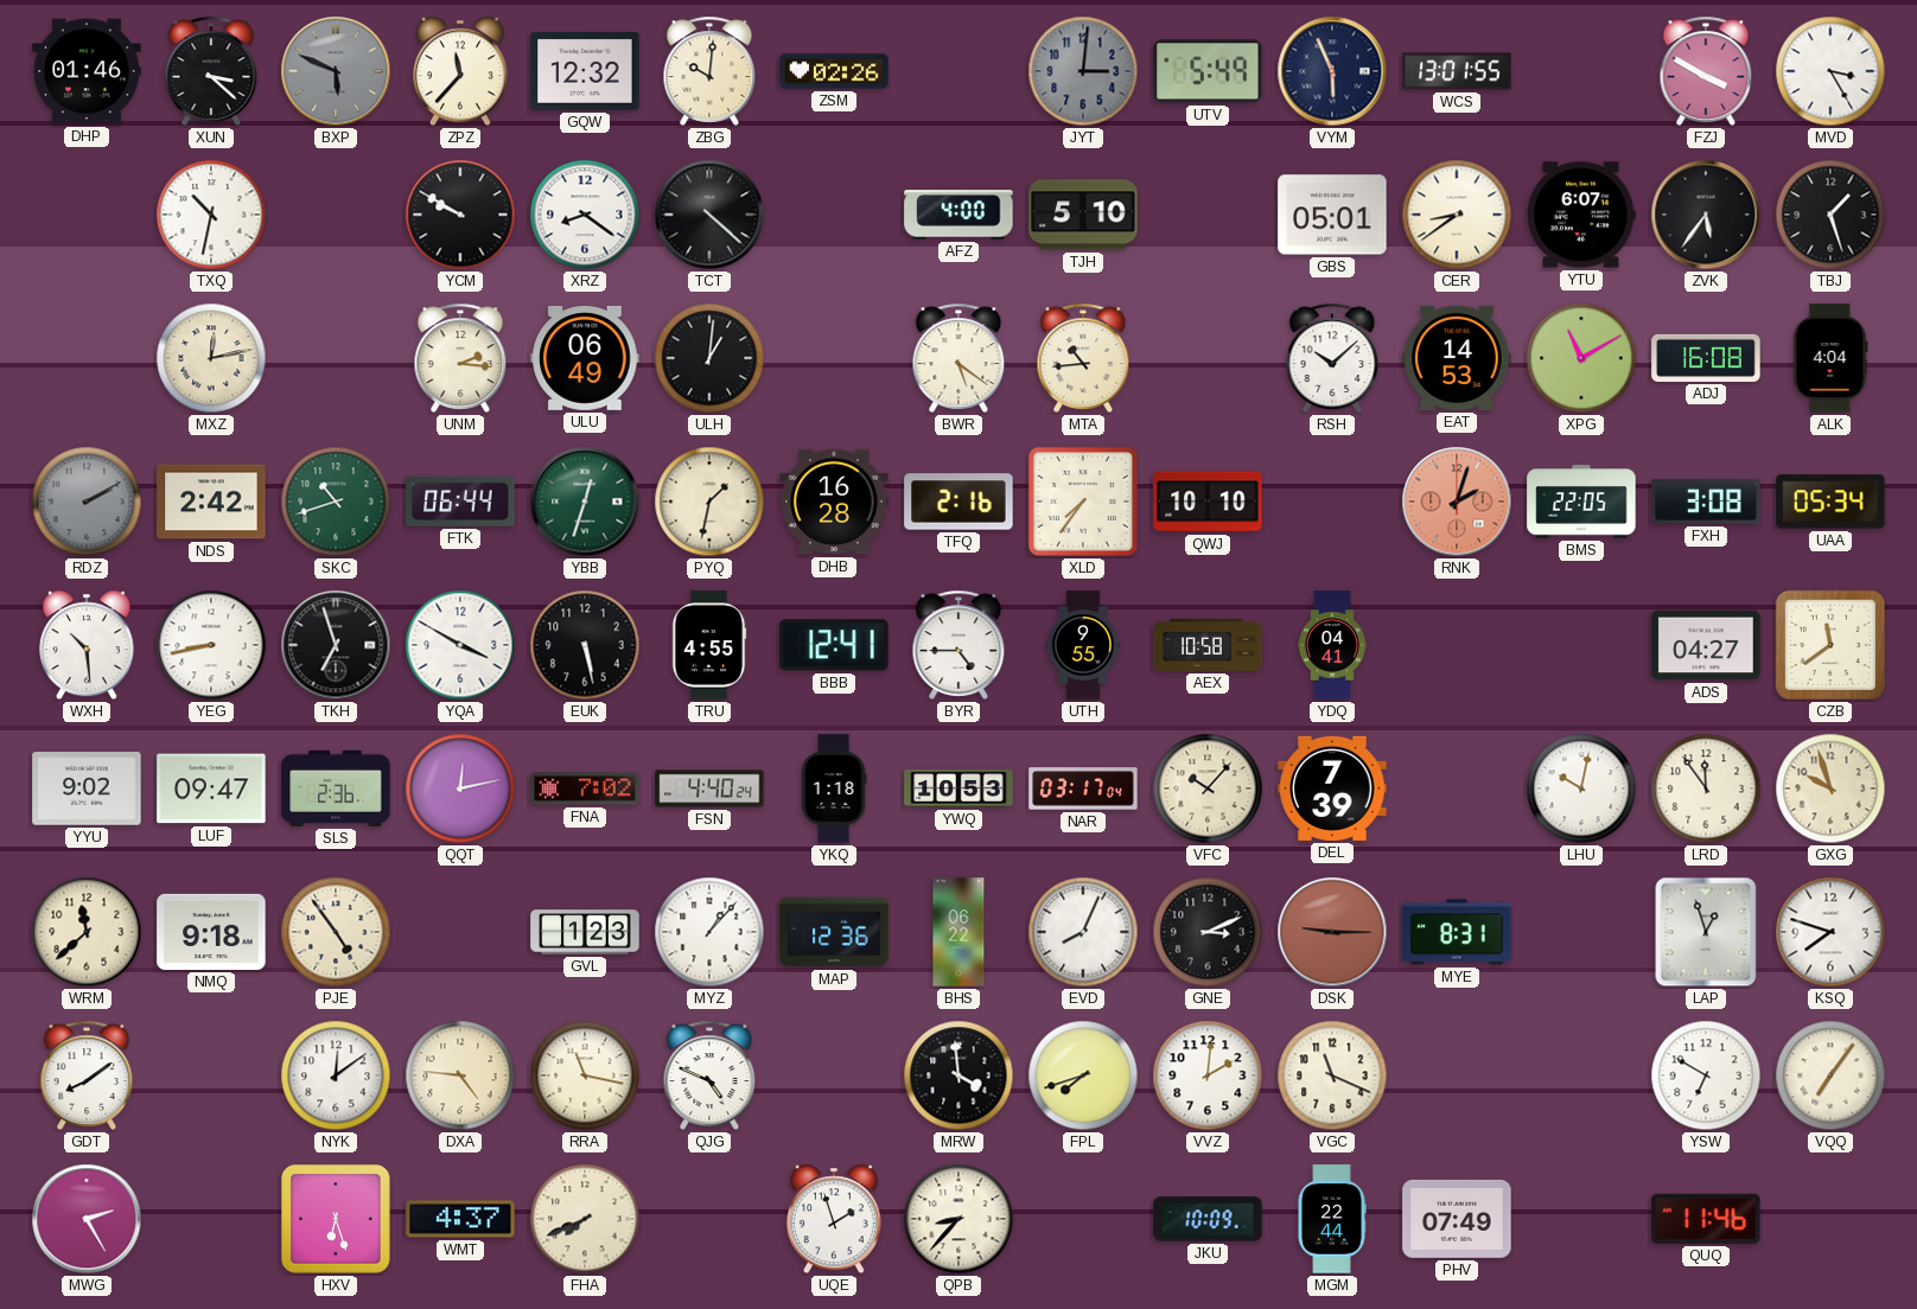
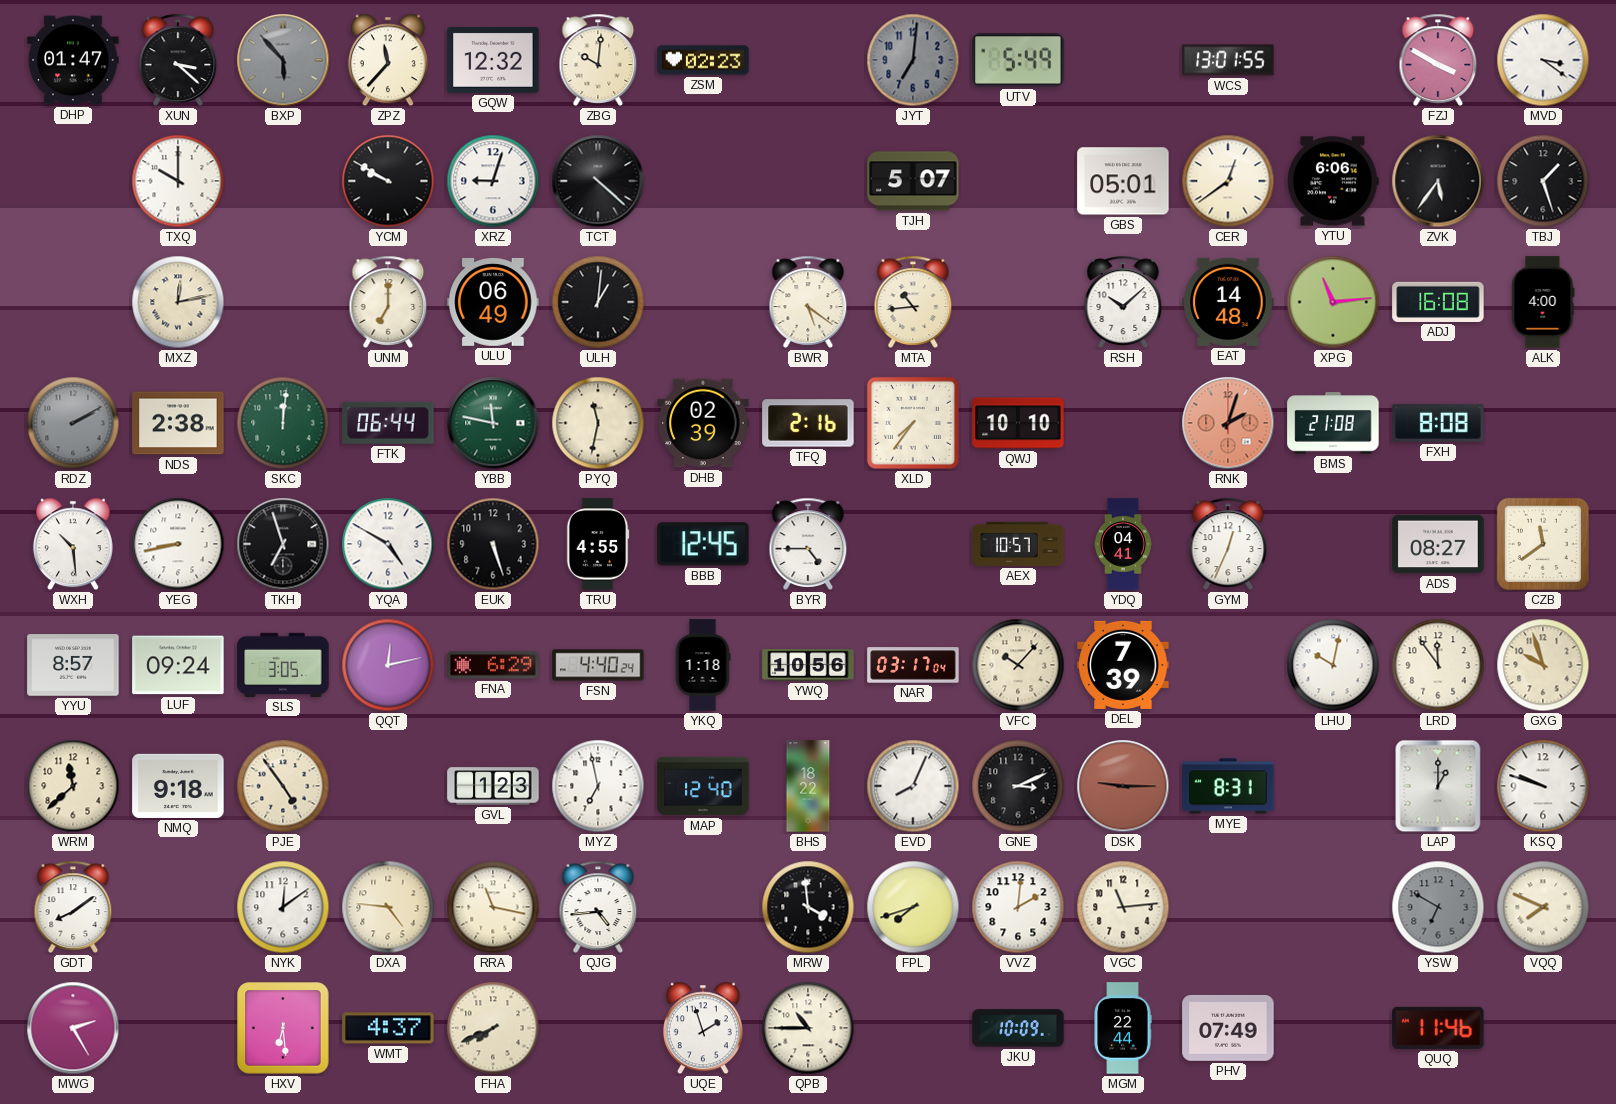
DHP: 01:46 -> 01:47 (73, 60)
BXP: 5:49 -> 5:53 (283, 60)
ZSM: 02:26 -> 02:23 (703, 60)
JYT: 3:01 -> 7:01 (913, 60)
VYM: 5:56 -> none (1332, 71)
MVD: 3:25 -> 3:21 (1543, 60)
TXQ: 10:32 -> 10:00 (178, 181)
XRZ: 8:21 -> 9:03 (493, 181)
AFZ: 4:00 -> none (959, 215)
TJH: 5:10 -> 5:07 (913, 181)
CER: 8:39 -> 12:39 (1228, 181)
YTU: 6:07 -> 6:06 (1333, 181)
UNM: 2:16 -> 7:00 (388, 302)
EAT: 14:53 -> 14:48 (1228, 302)
XPG: 11:10 -> 11:14 (1333, 302)
ALK: 4:04 -> 4:00 (1543, 302)
NDS: 2:42 -> 2:38 (178, 423)
SKC: 10:42 -> 12:01 (283, 423)
YBB: 12:33 -> 11:47 (493, 423)
PYQ: 1:32 -> 11:32 (598, 423)
DHB: 16:28 -> 02:39 (703, 423)
BMS: 22:05 -> 21:08 (1333, 423)
FXH: 3:08 -> 8:08 (1438, 423)
UAA: 05:34 -> none (1830, 502)
YQA: 3:50 -> 4:50 (388, 544)
EUK: 5:28 -> 5:27 (493, 544)
BBB: 12:41 -> 12:45 (703, 544)
UTH: 9:55 -> none (1083, 645)
AEX: 10:58 -> 10:57 (1018, 544)
GYM: none -> 12:34 (1228, 544)
ADS: 04:27 -> 08:27 (1438, 544)
YYU: 9:02 -> 8:57 (73, 665)
LUF: 09:47 -> 09:24 (178, 665)
SLS: 2:36 -> 3:05 (283, 665)
FNA: 7:02 -> 6:29 (493, 665)
YWQ: 10:53 -> 10:56 (808, 665)
MYZ: 1:07 -> 6:58 (598, 786)
MAP: 12:36 -> 12:40 (703, 786)
BHS: 06:22 -> 18:22 (808, 786)
LAP: 12:57 -> 1:00 (1438, 786)
KSQ: 7:48 -> 9:48 (1543, 786)
QJG: 4:49 -> 4:44 (598, 907)
VGC: 11:19 -> 11:14 (1123, 907)
YSW dial: white -> grey (1438, 907)
VQQ: 7:06 -> 7:49 (1543, 907)
HXV: 6:27 -> 6:29 (283, 1028)
QPB: 8:37 -> 10:45 (808, 1028)
